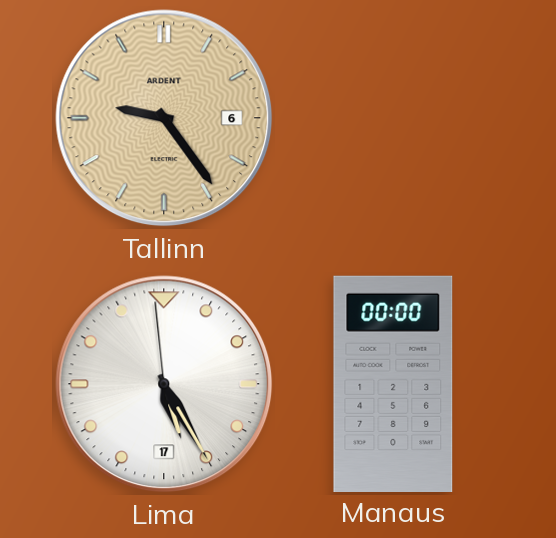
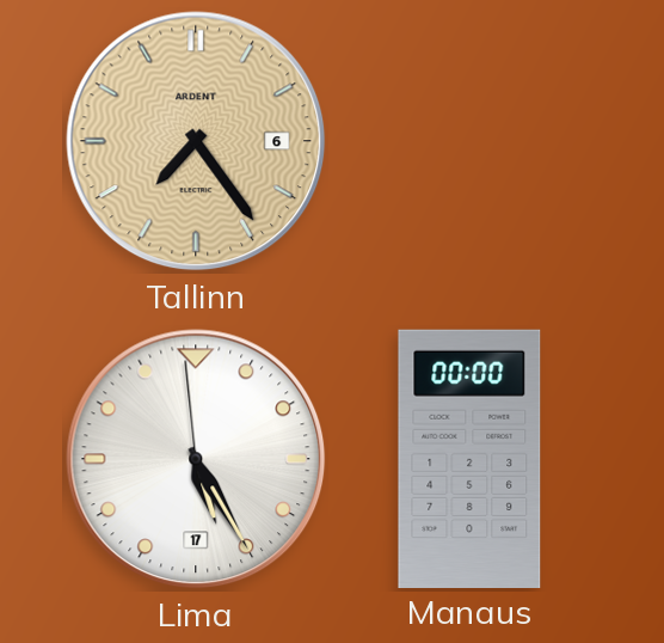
Tallinn: 9:24 -> 7:24 (196, 141)
